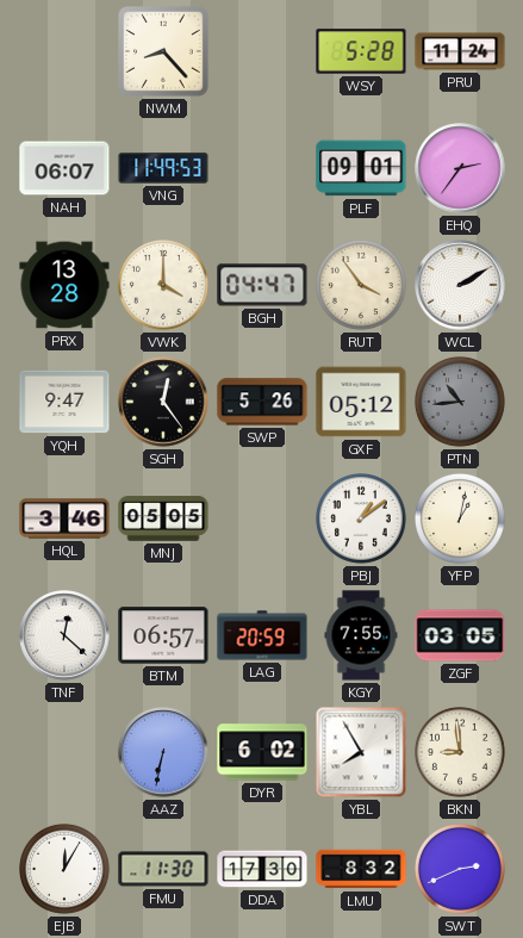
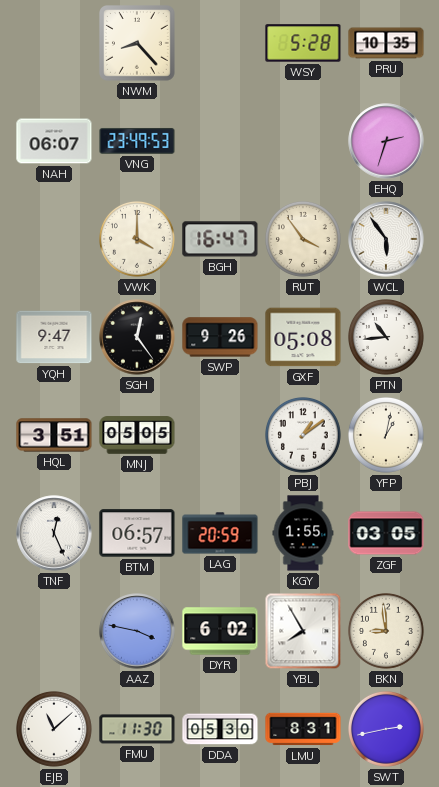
PRU: 11:24 -> 10:35 (386, 43)
VNG: 11:49 -> 23:49 (137, 141)
PLF: 09:01 -> none (361, 168)
EHQ: 2:36 -> 2:33 (386, 141)
PRX: 13:28 -> none (64, 285)
BGH: 04:47 -> 16:47 (220, 239)
WCL: 2:10 -> 5:54 (386, 239)
SWP: 5:26 -> 9:26 (220, 337)
GXF: 05:12 -> 05:08 (303, 337)
PTN dial: grey -> white (387, 338)
HQL: 3:46 -> 3:51 (54, 435)
TNF: 12:22 -> 12:26 (54, 533)
KGY: 7:55 -> 1:55 (303, 533)
AAZ: 6:32 -> 3:47 (137, 631)
EJB: 12:05 -> 11:08 (55, 730)
DDA: 17:30 -> 05:30 (220, 729)
LMU: 8:32 -> 8:31 (303, 729)
SWT: 2:41 -> 2:43 (387, 730)
